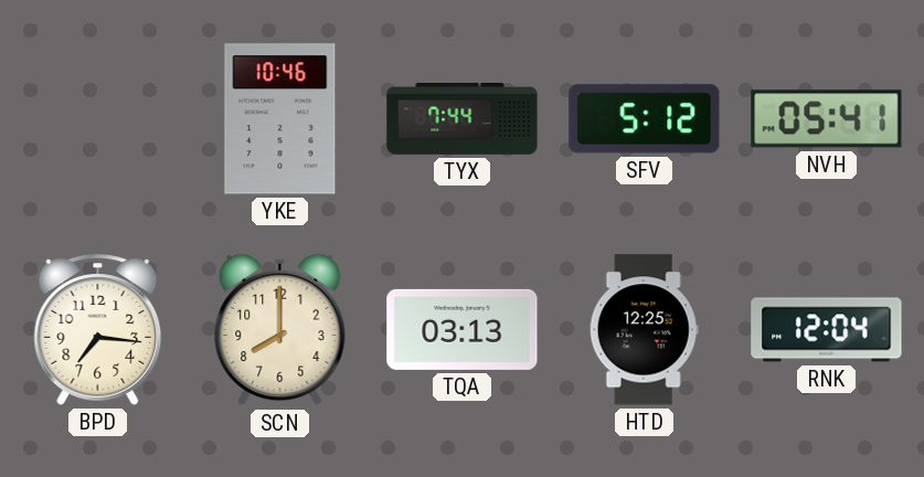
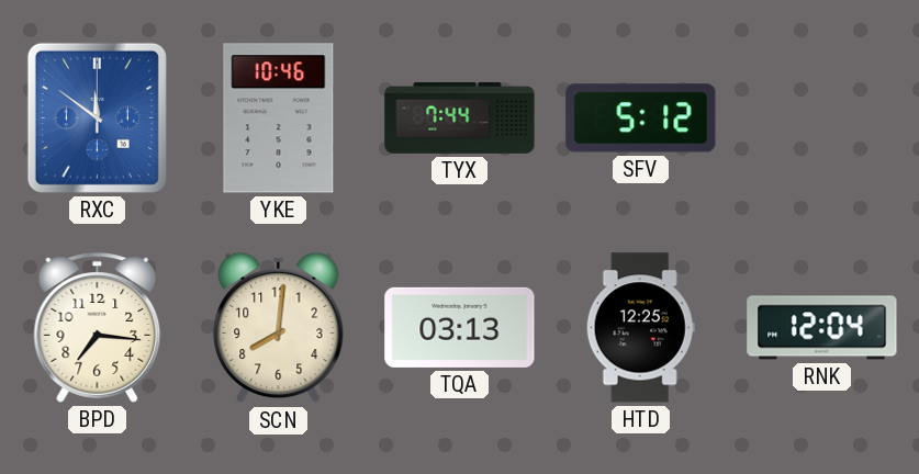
RXC: none -> 11:51 (97, 117)
NVH: 05:41 -> none (827, 119)
SCN: 8:00 -> 8:01 (279, 328)
